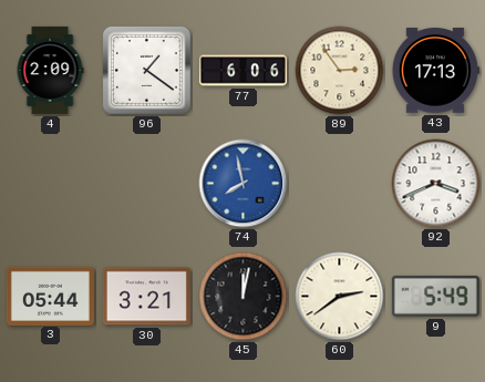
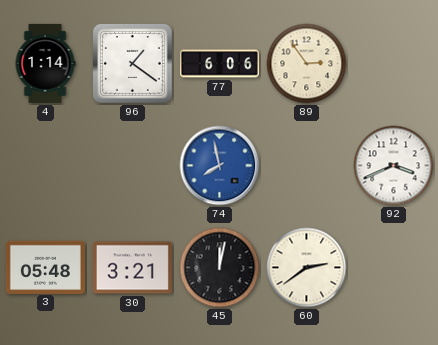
4: 2:09 -> 1:14 (45, 63)
43: 17:13 -> none (435, 71)
3: 05:44 -> 05:48 (45, 267)
9: 5:49 -> none (435, 296)
